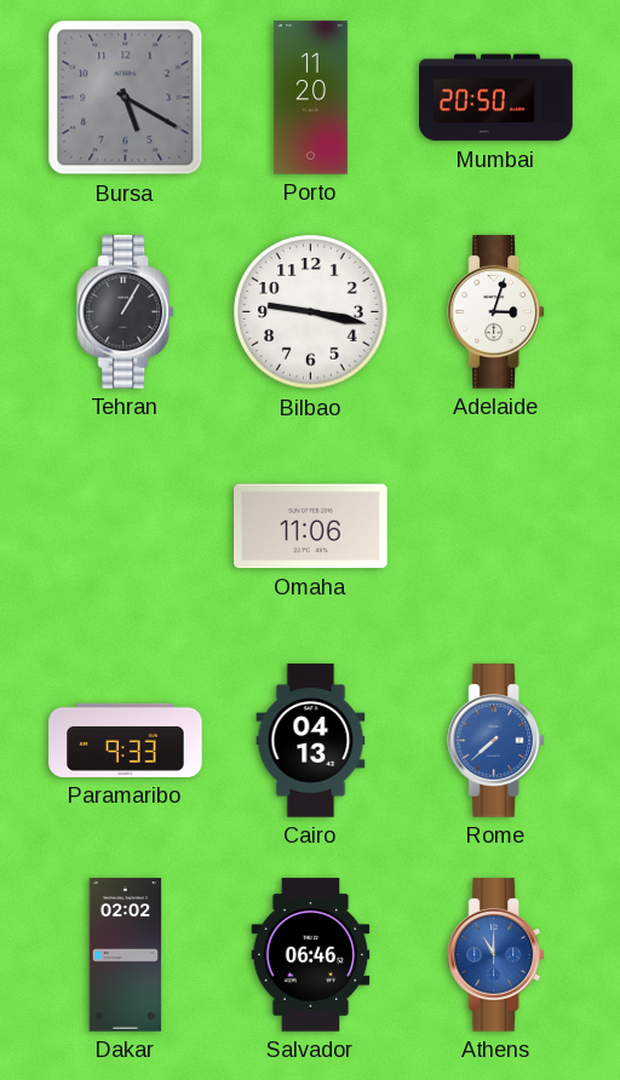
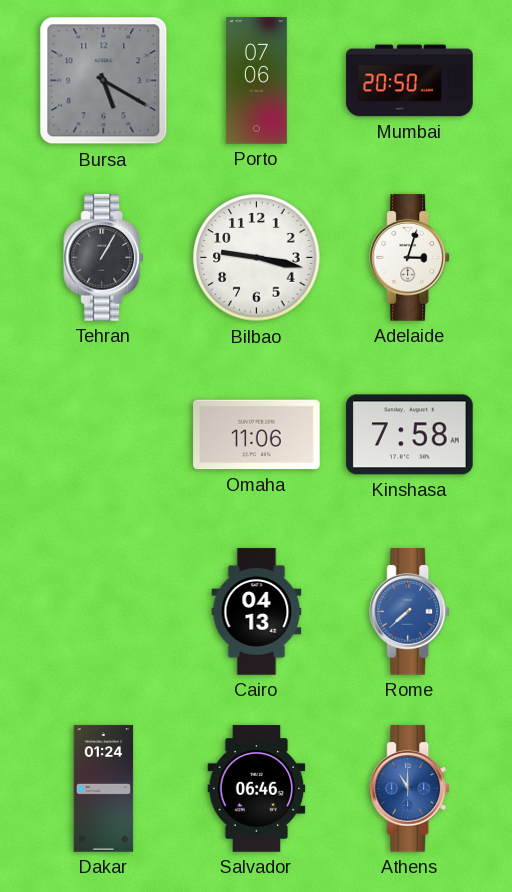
Porto: 11:20 -> 07:06 (256, 81)
Kinshasa: none -> 7:58 (410, 435)
Paramaribo: 9:33 -> none (126, 740)
Dakar: 02:02 -> 01:24 (104, 789)
